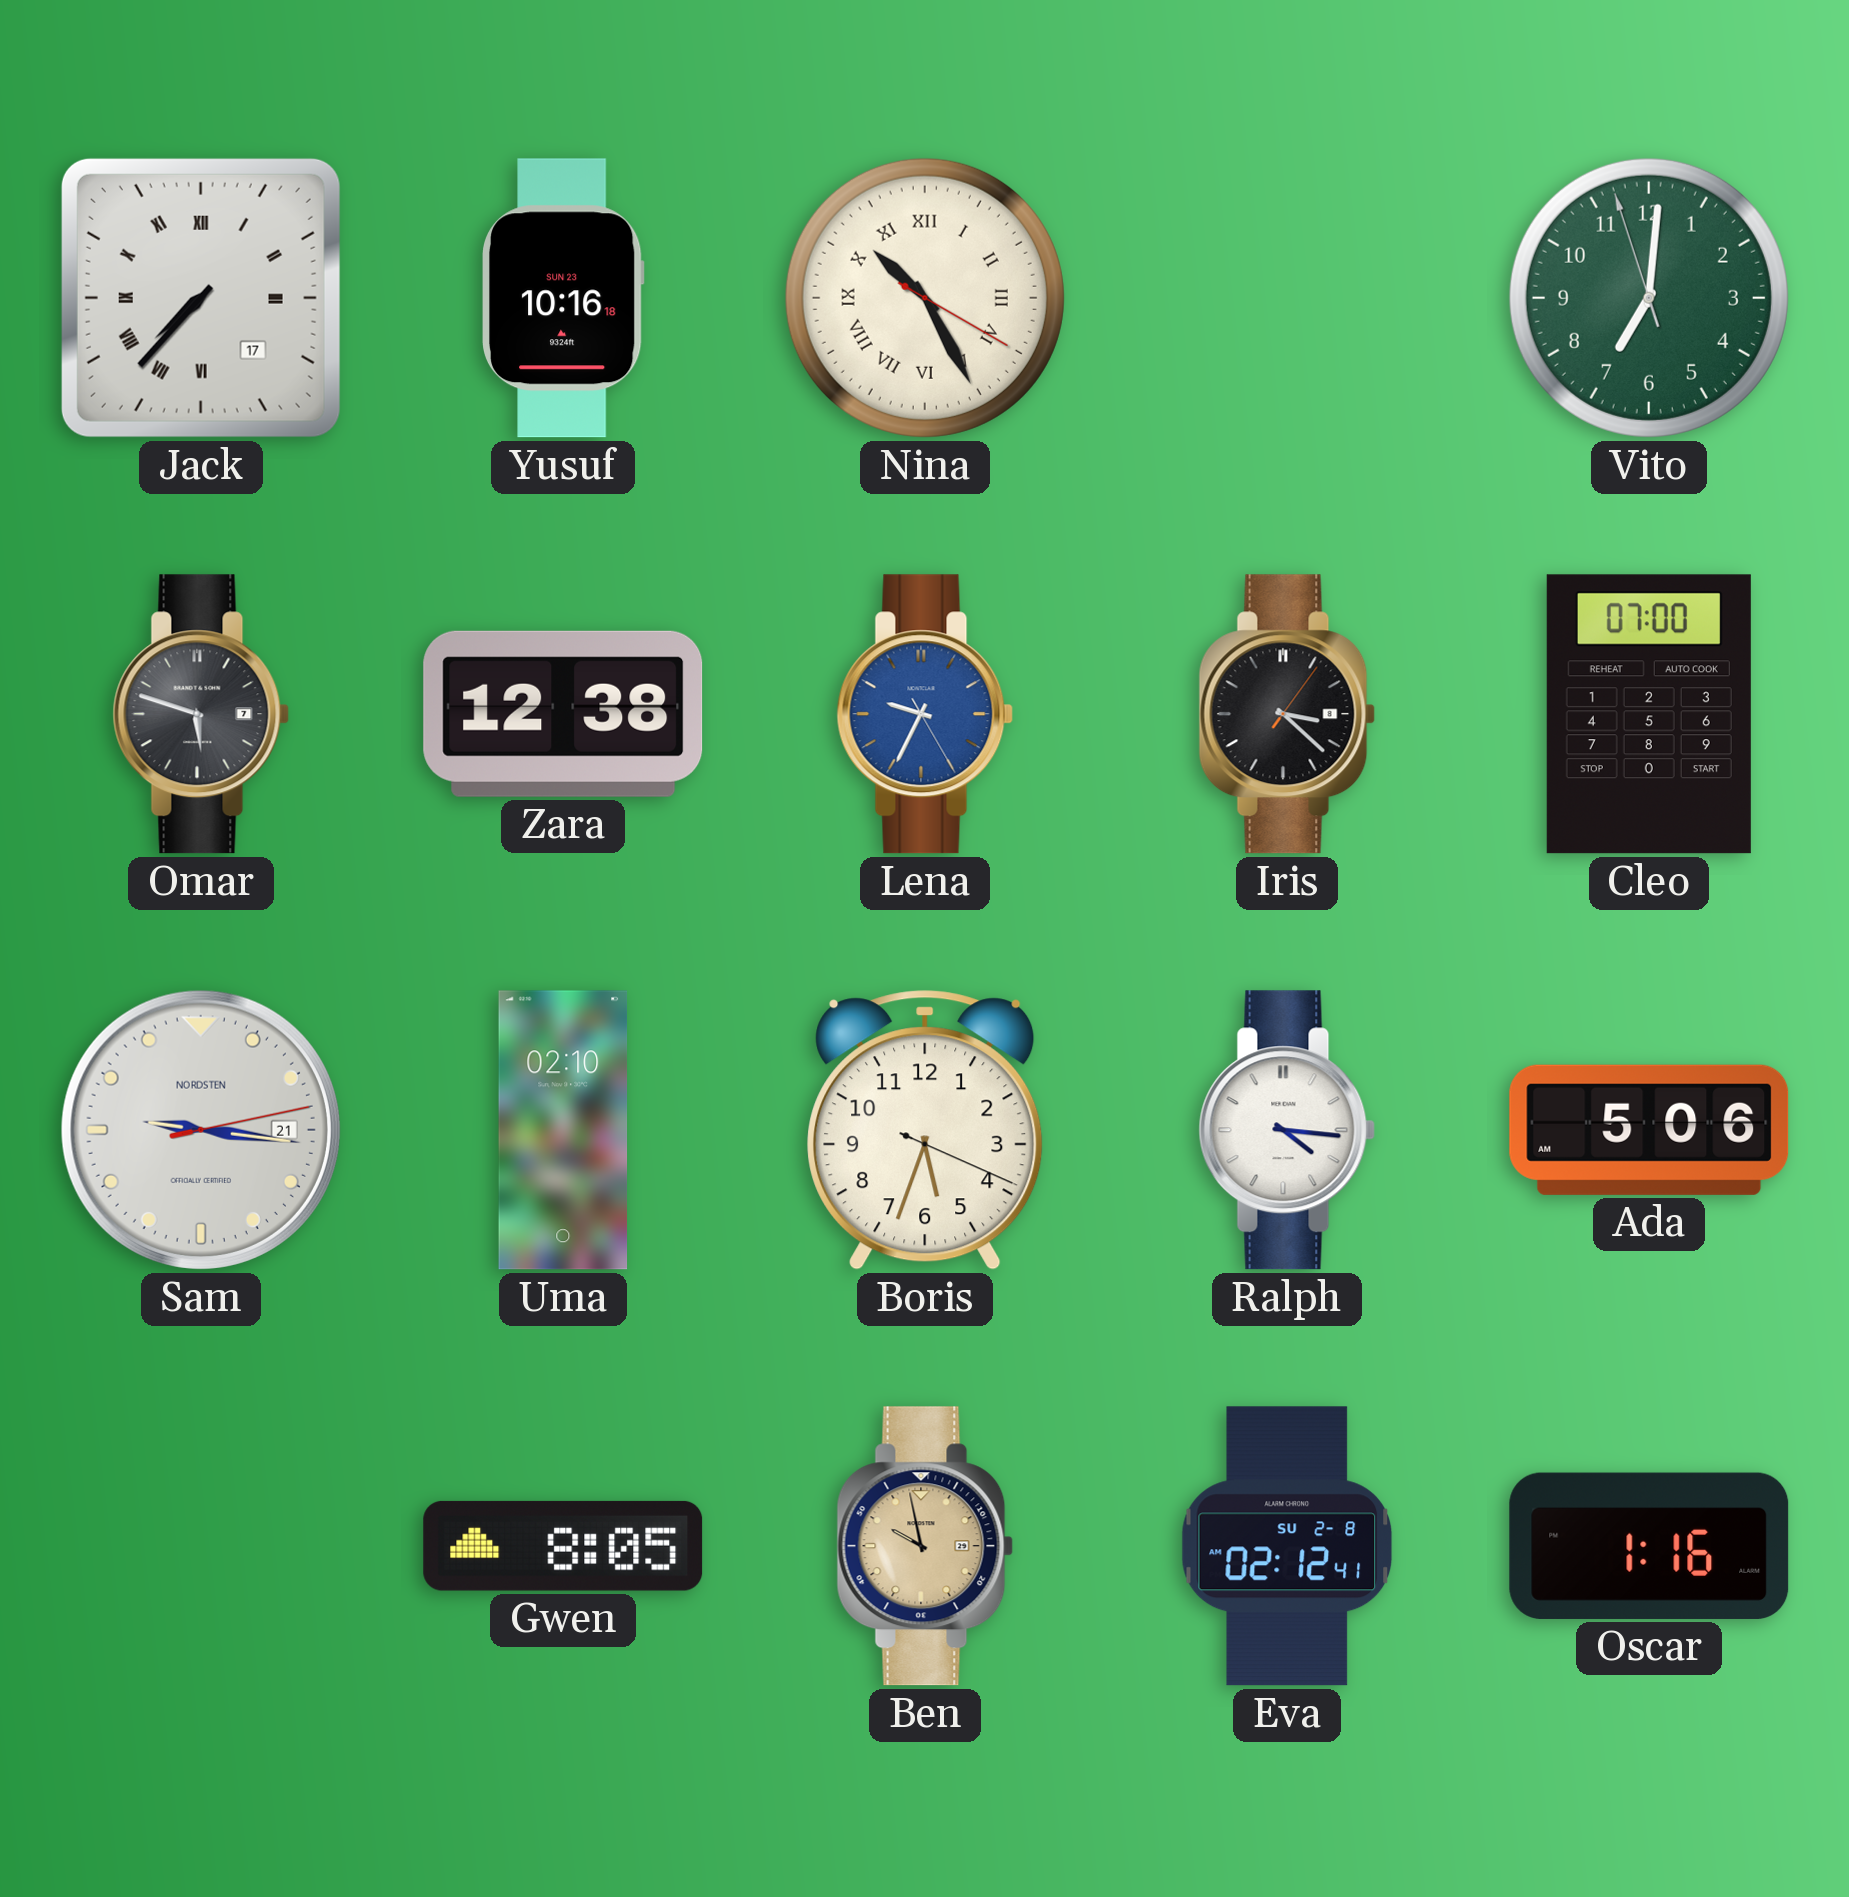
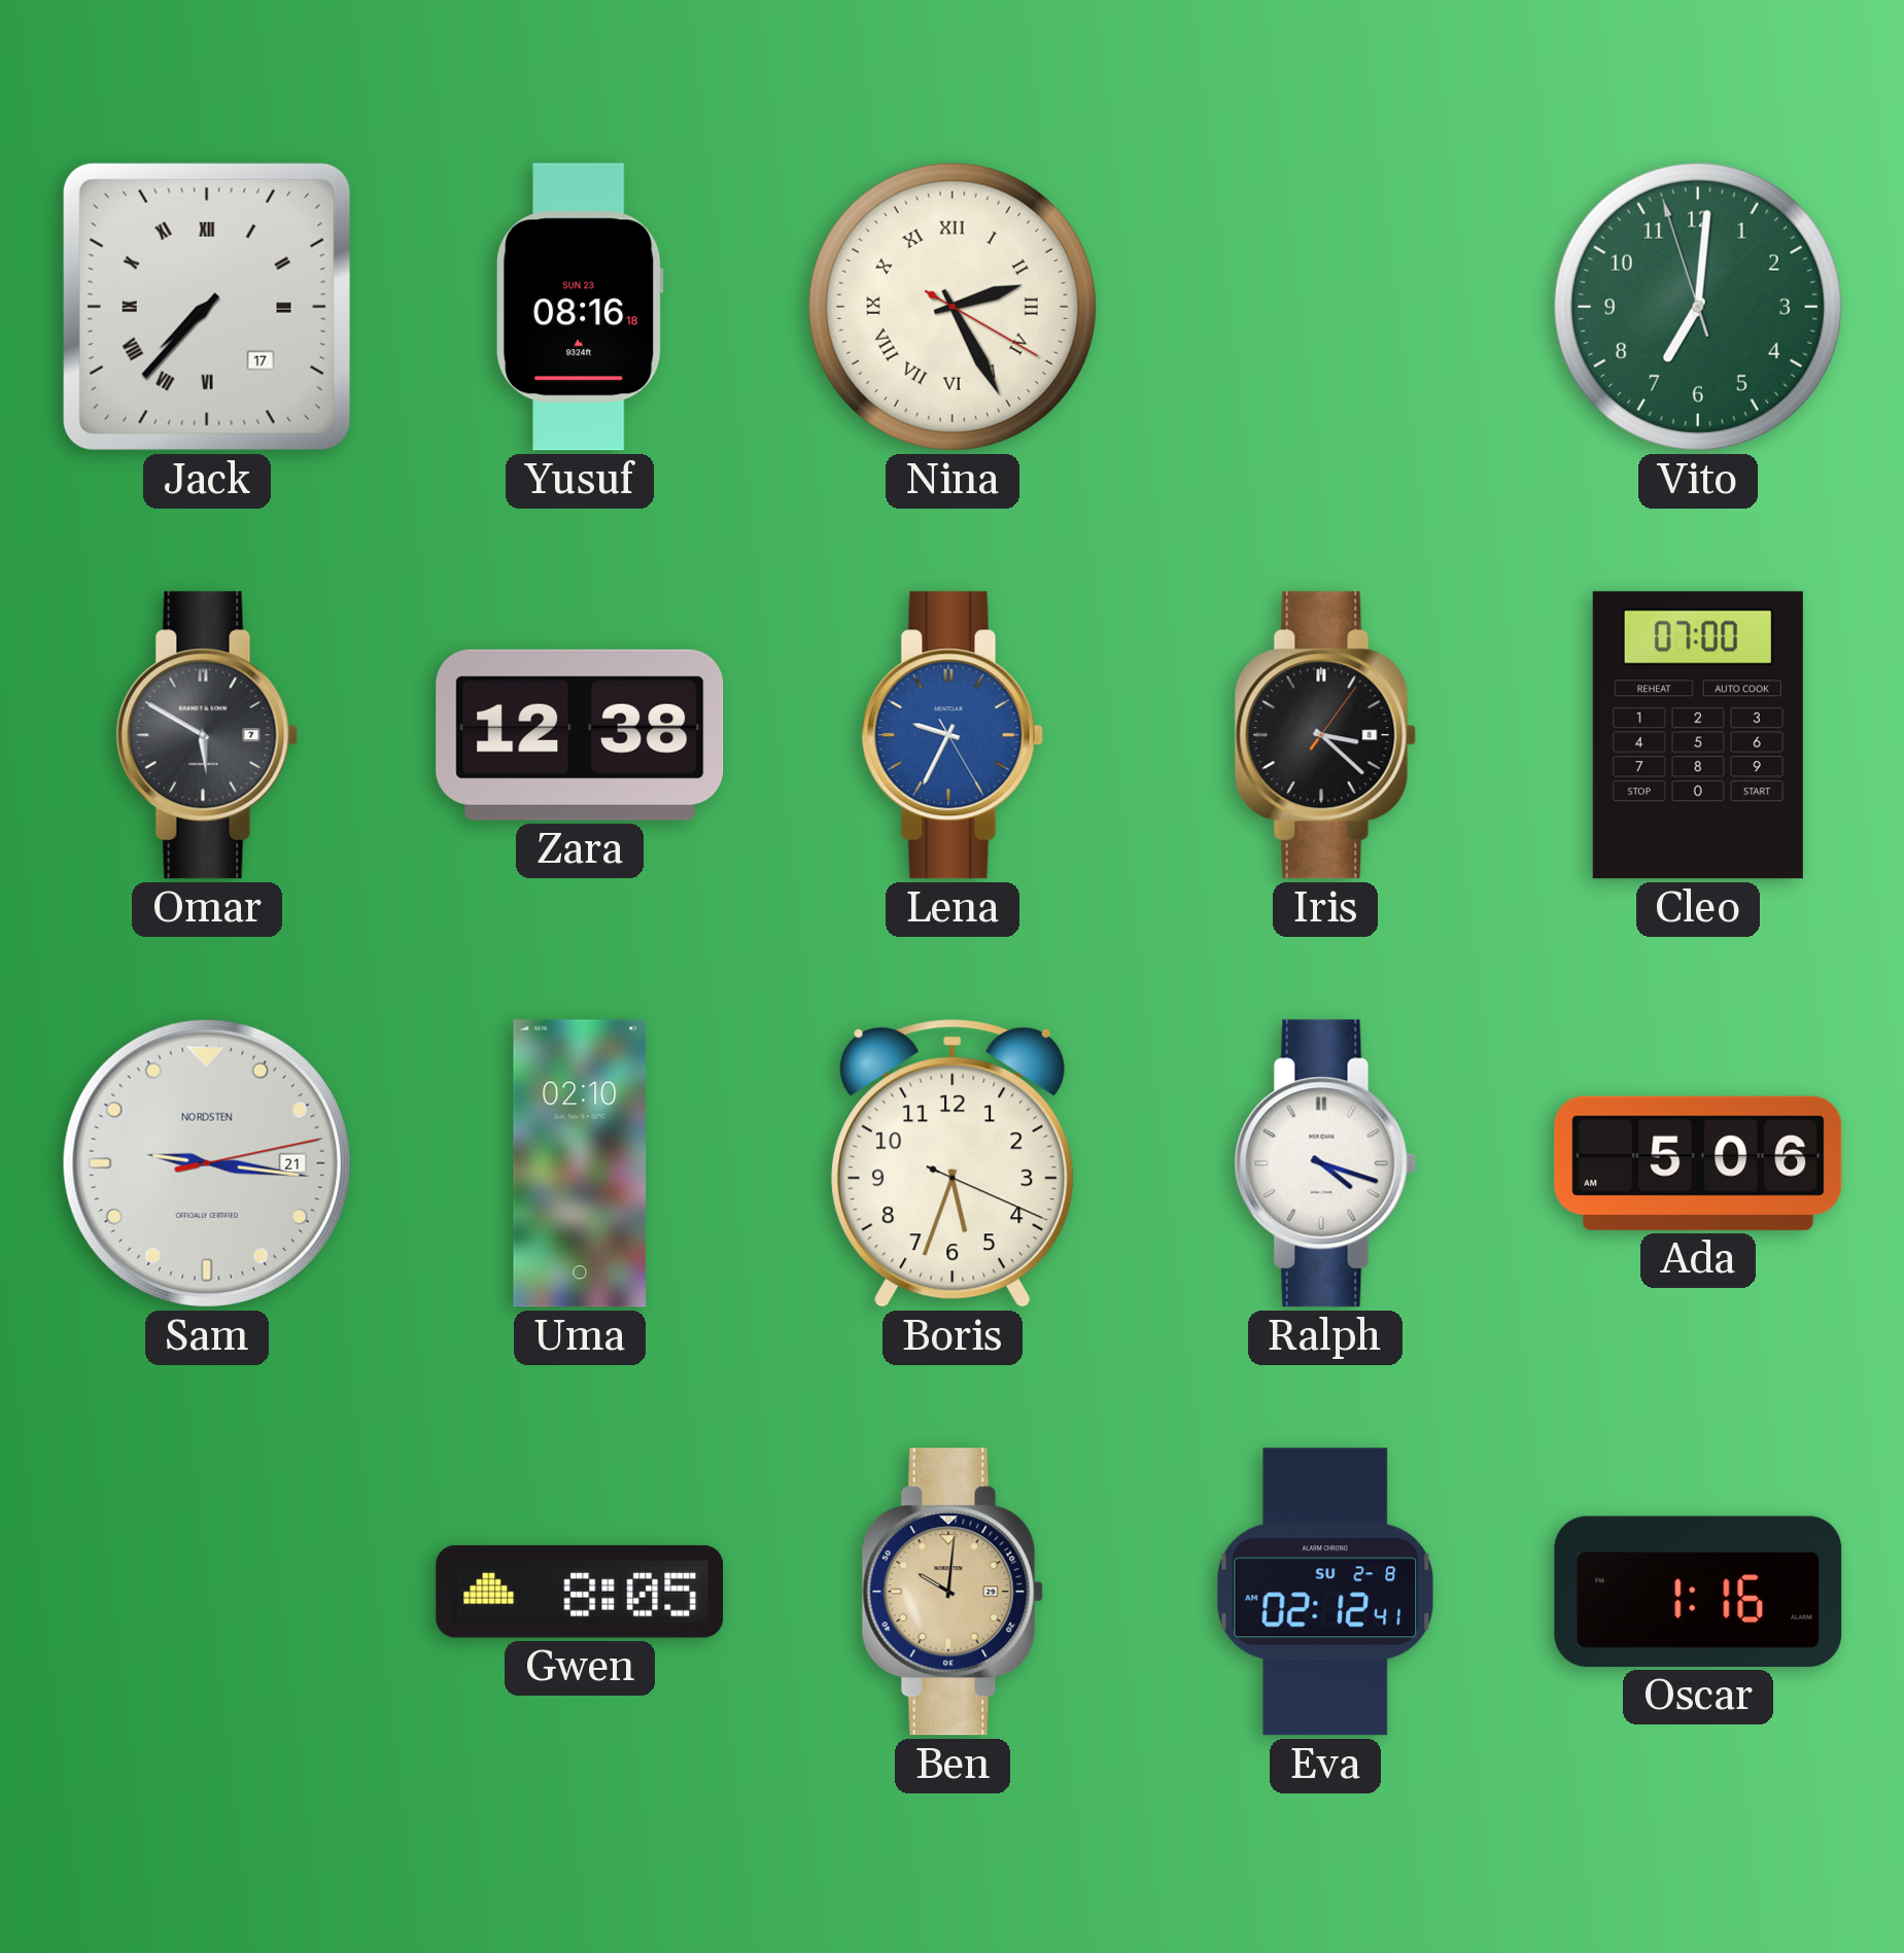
Yusuf: 10:16 -> 08:16 (581, 307)
Nina: 10:25 -> 2:25 (953, 307)
Omar: 5:48 -> 5:50 (207, 735)
Ralph: 4:16 -> 4:18 (1325, 1163)
Ben: 9:58 -> 10:01 (953, 1592)
